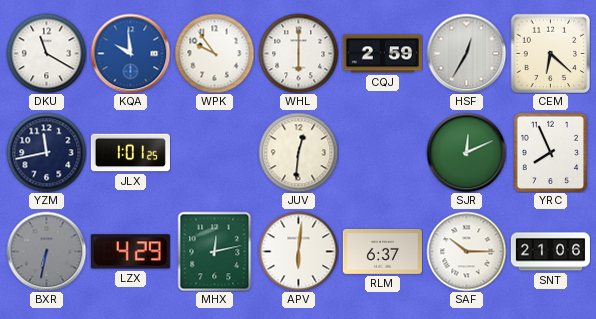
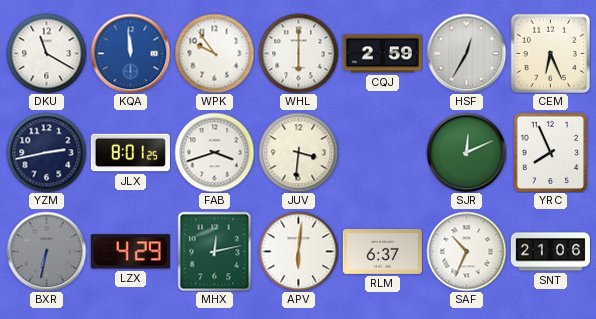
KQA: 9:59 -> 11:59 (130, 53)
CEM: 6:22 -> 6:26 (550, 53)
YZM: 11:43 -> 2:43 (46, 152)
JLX: 1:01 -> 8:01 (130, 153)
FAB: none -> 3:42 (214, 152)
JUV: 12:31 -> 3:31 (298, 152)
SAF: 10:15 -> 10:34 (466, 251)
